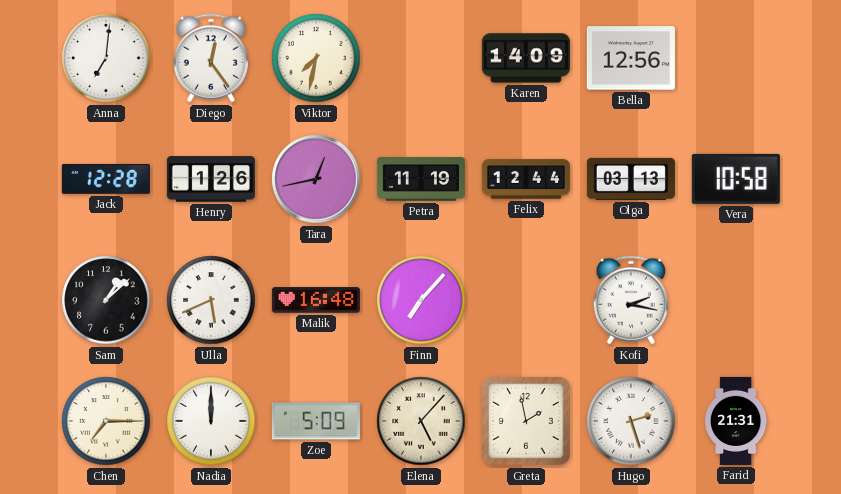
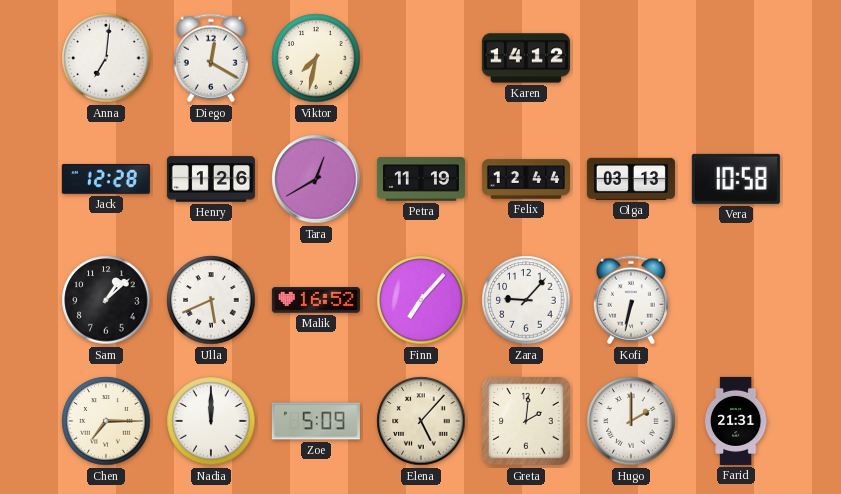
Diego: 12:24 -> 12:20 (211, 58)
Karen: 14:09 -> 14:12 (526, 58)
Bella: 12:56 -> none (631, 58)
Tara: 12:43 -> 12:40 (316, 179)
Malik: 16:48 -> 16:52 (316, 300)
Zara: none -> 9:07 (526, 300)
Kofi: 2:17 -> 6:32 (631, 300)
Greta: 1:58 -> 2:01 (526, 421)
Hugo: 2:27 -> 2:00 (631, 421)
